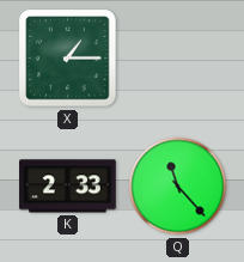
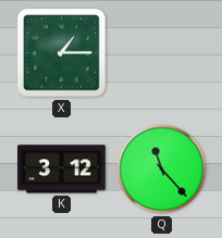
K: 2:33 -> 3:12 (62, 170)
